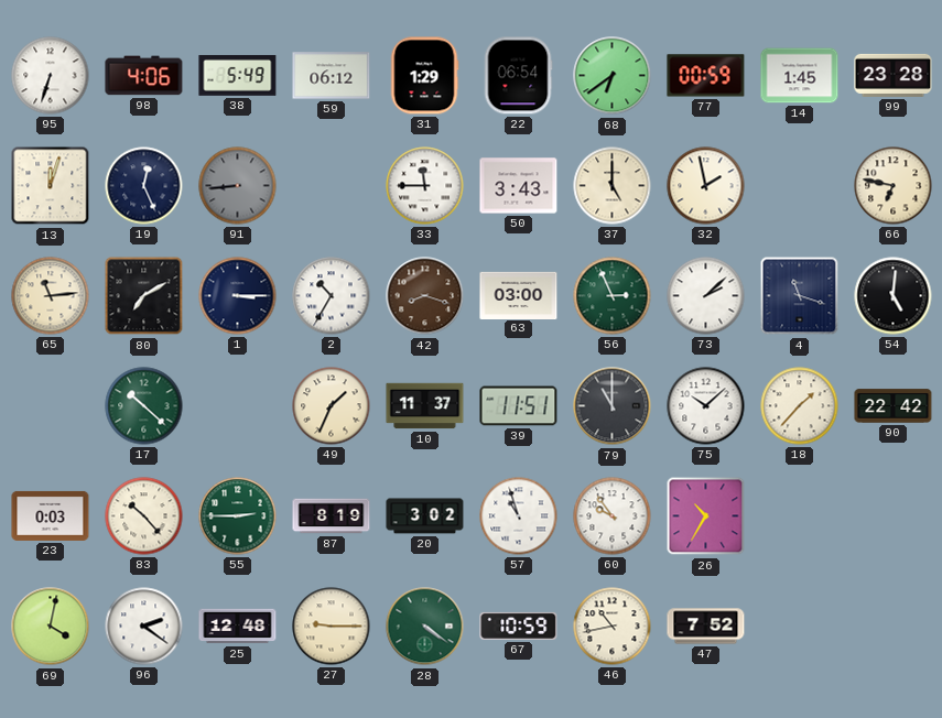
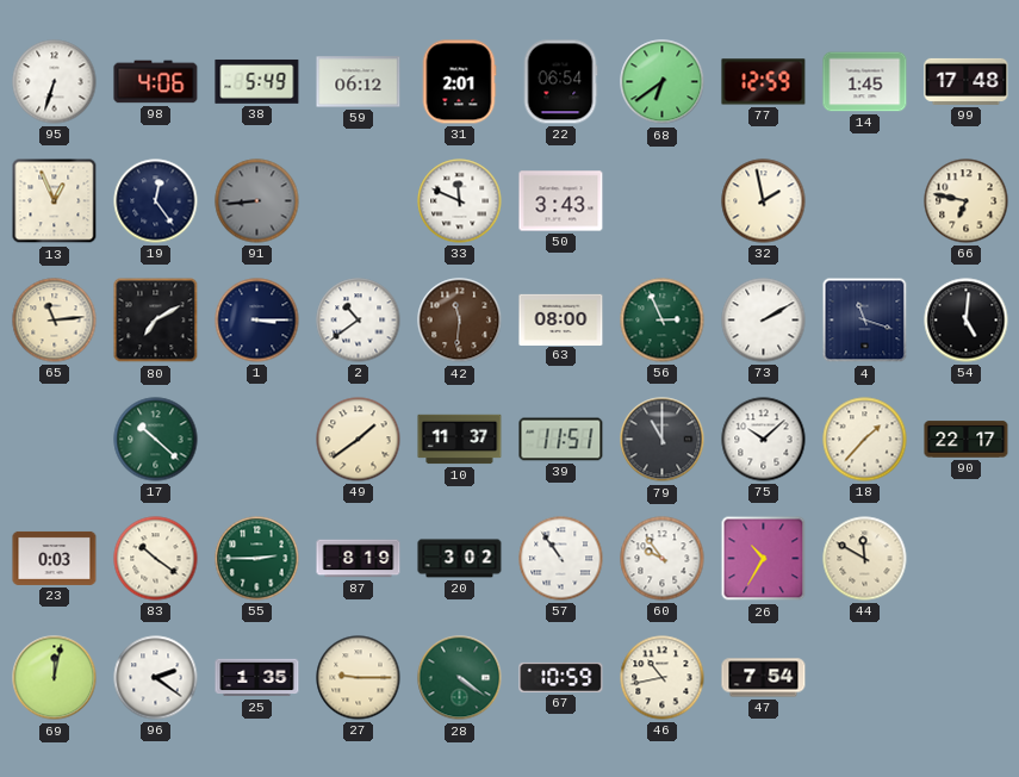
31: 1:29 -> 2:01 (459, 82)
77: 00:59 -> 12:59 (764, 82)
99: 23:28 -> 17:48 (967, 81)
13: 12:03 -> 12:56 (55, 201)
19: 12:26 -> 12:24 (156, 201)
33: 11:45 -> 11:49 (460, 201)
37: 5:00 -> none (613, 186)
2: 10:35 -> 10:39 (359, 321)
42: 8:18 -> 11:31 (460, 321)
63: 03:00 -> 08:00 (561, 319)
73: 2:08 -> 2:10 (764, 321)
49: 1:34 -> 1:39 (359, 440)
90: 22:42 -> 22:17 (967, 440)
83: 10:23 -> 10:21 (156, 559)
57: 10:57 -> 10:54 (561, 559)
44: none -> 11:50 (865, 559)
69: 4:02 -> 12:02 (55, 678)
25: 12:48 -> 1:35 (257, 678)
47: 7:52 -> 7:54 (764, 678)
